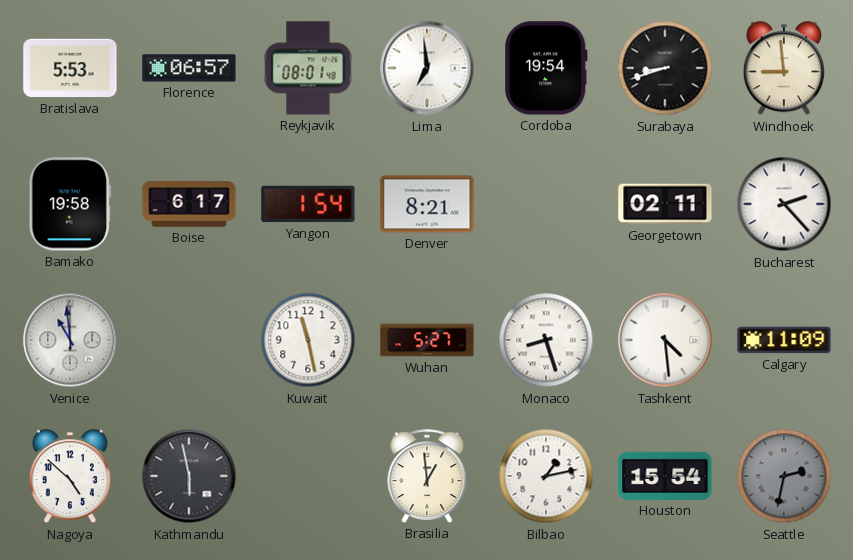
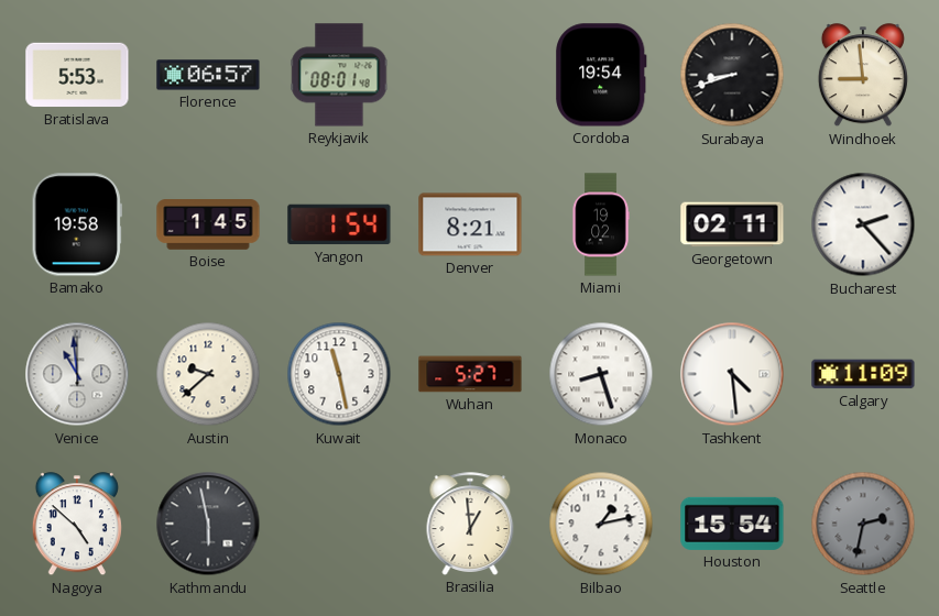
Lima: 6:59 -> none (427, 68)
Boise: 6:17 -> 1:45 (208, 224)
Miami: none -> 19:02 (601, 224)
Austin: none -> 9:38 (208, 374)
